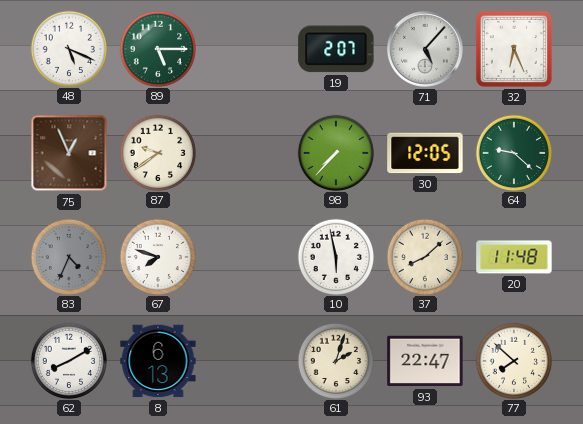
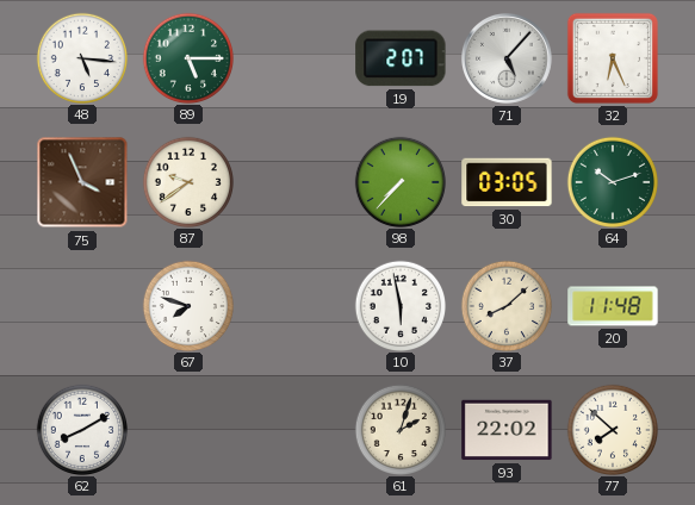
48: 5:19 -> 5:16 (81, 57)
75: 12:56 -> 3:56 (82, 182)
30: 12:05 -> 03:05 (507, 182)
64: 9:22 -> 10:12 (612, 181)
83: 4:34 -> none (68, 256)
8: 6:13 -> none (158, 361)
93: 22:47 -> 22:02 (507, 430)
